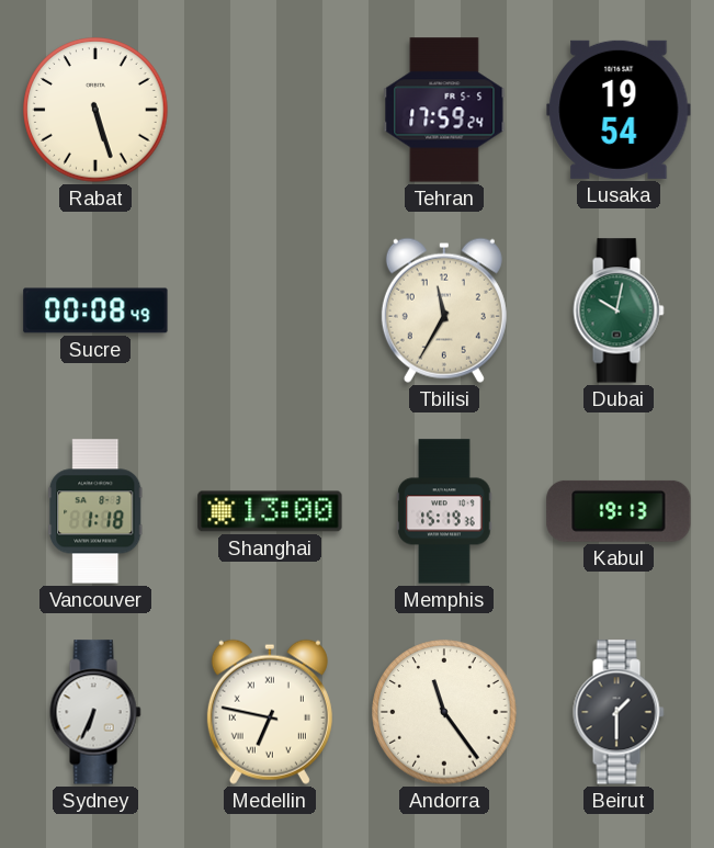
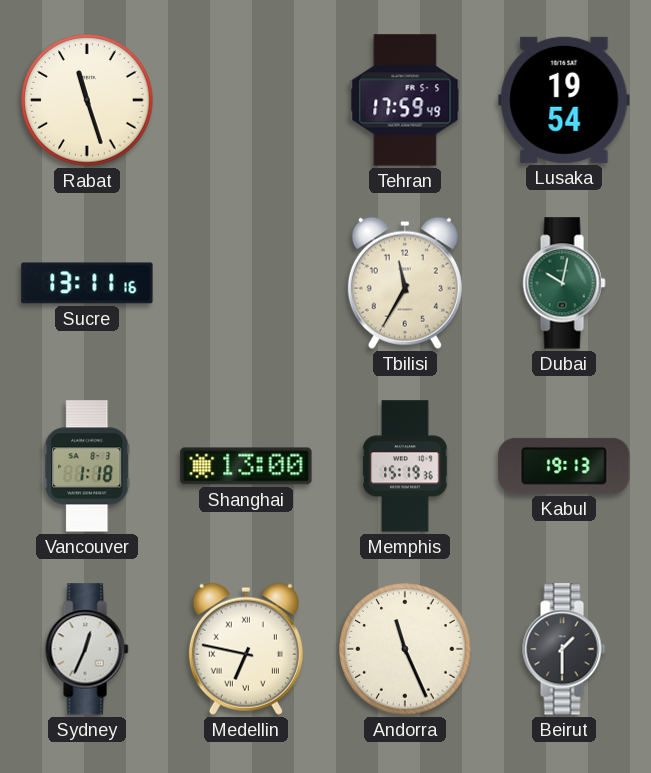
Rabat: 5:27 -> 11:27 (87, 100)
Tehran: 17:59:24 -> 17:59:49 (405, 100)
Sucre: 00:08 -> 13:11 (87, 283)
Sydney: 6:34 -> 12:34 (87, 649)
Andorra: 11:24 -> 11:26 (405, 649)
